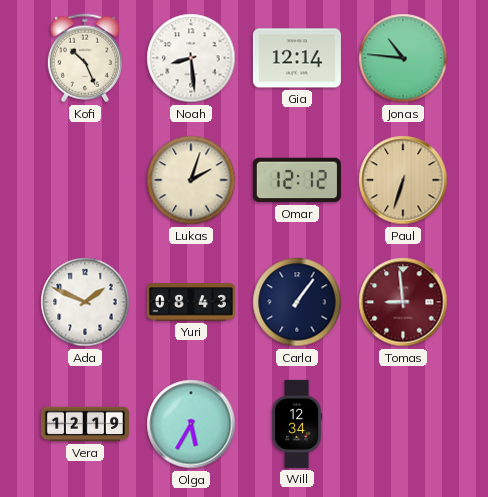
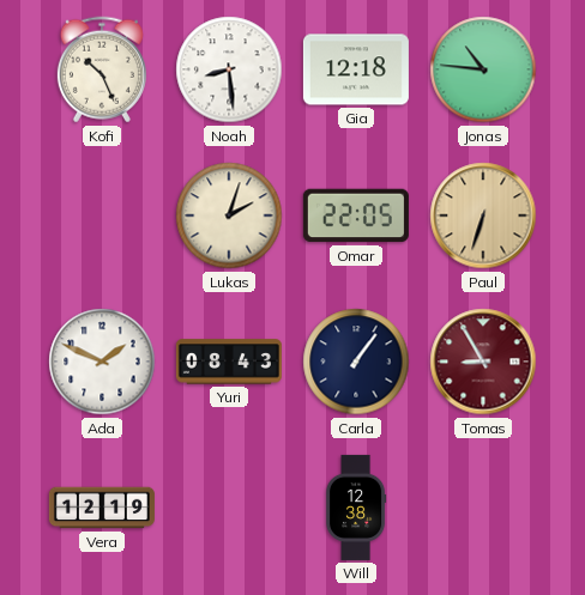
Gia: 12:14 -> 12:18 (356, 69)
Omar: 12:12 -> 22:05 (356, 215)
Tomas: 8:59 -> 8:55 (483, 362)
Olga: 5:35 -> none (191, 424)
Will: 12:34 -> 12:38 (356, 508)
